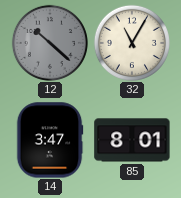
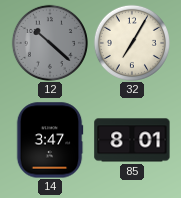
32: 11:05 -> 7:05 (132, 43)
